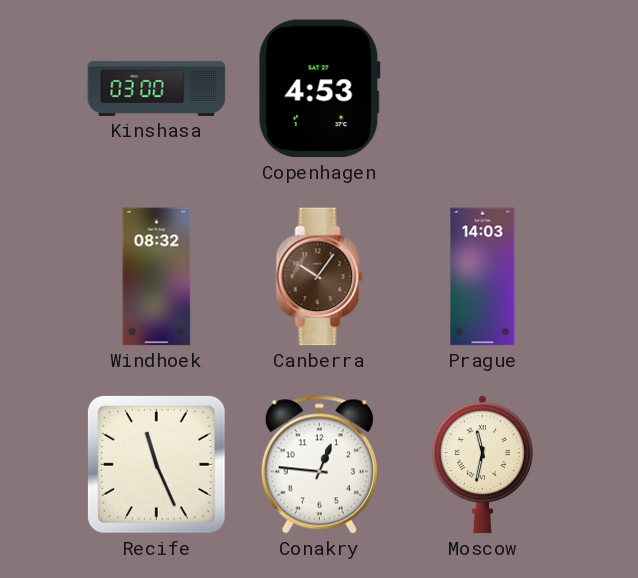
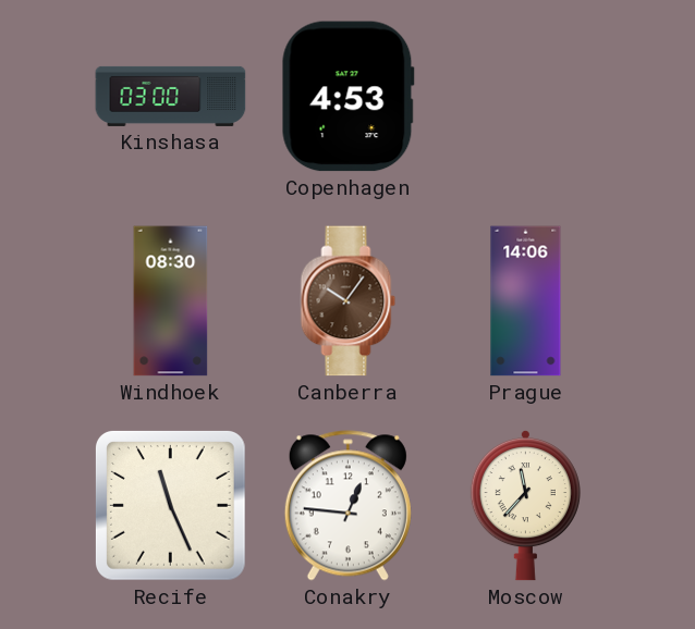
Windhoek: 08:32 -> 08:30 (171, 301)
Prague: 14:03 -> 14:06 (526, 301)
Moscow: 11:32 -> 11:37 (525, 505)
